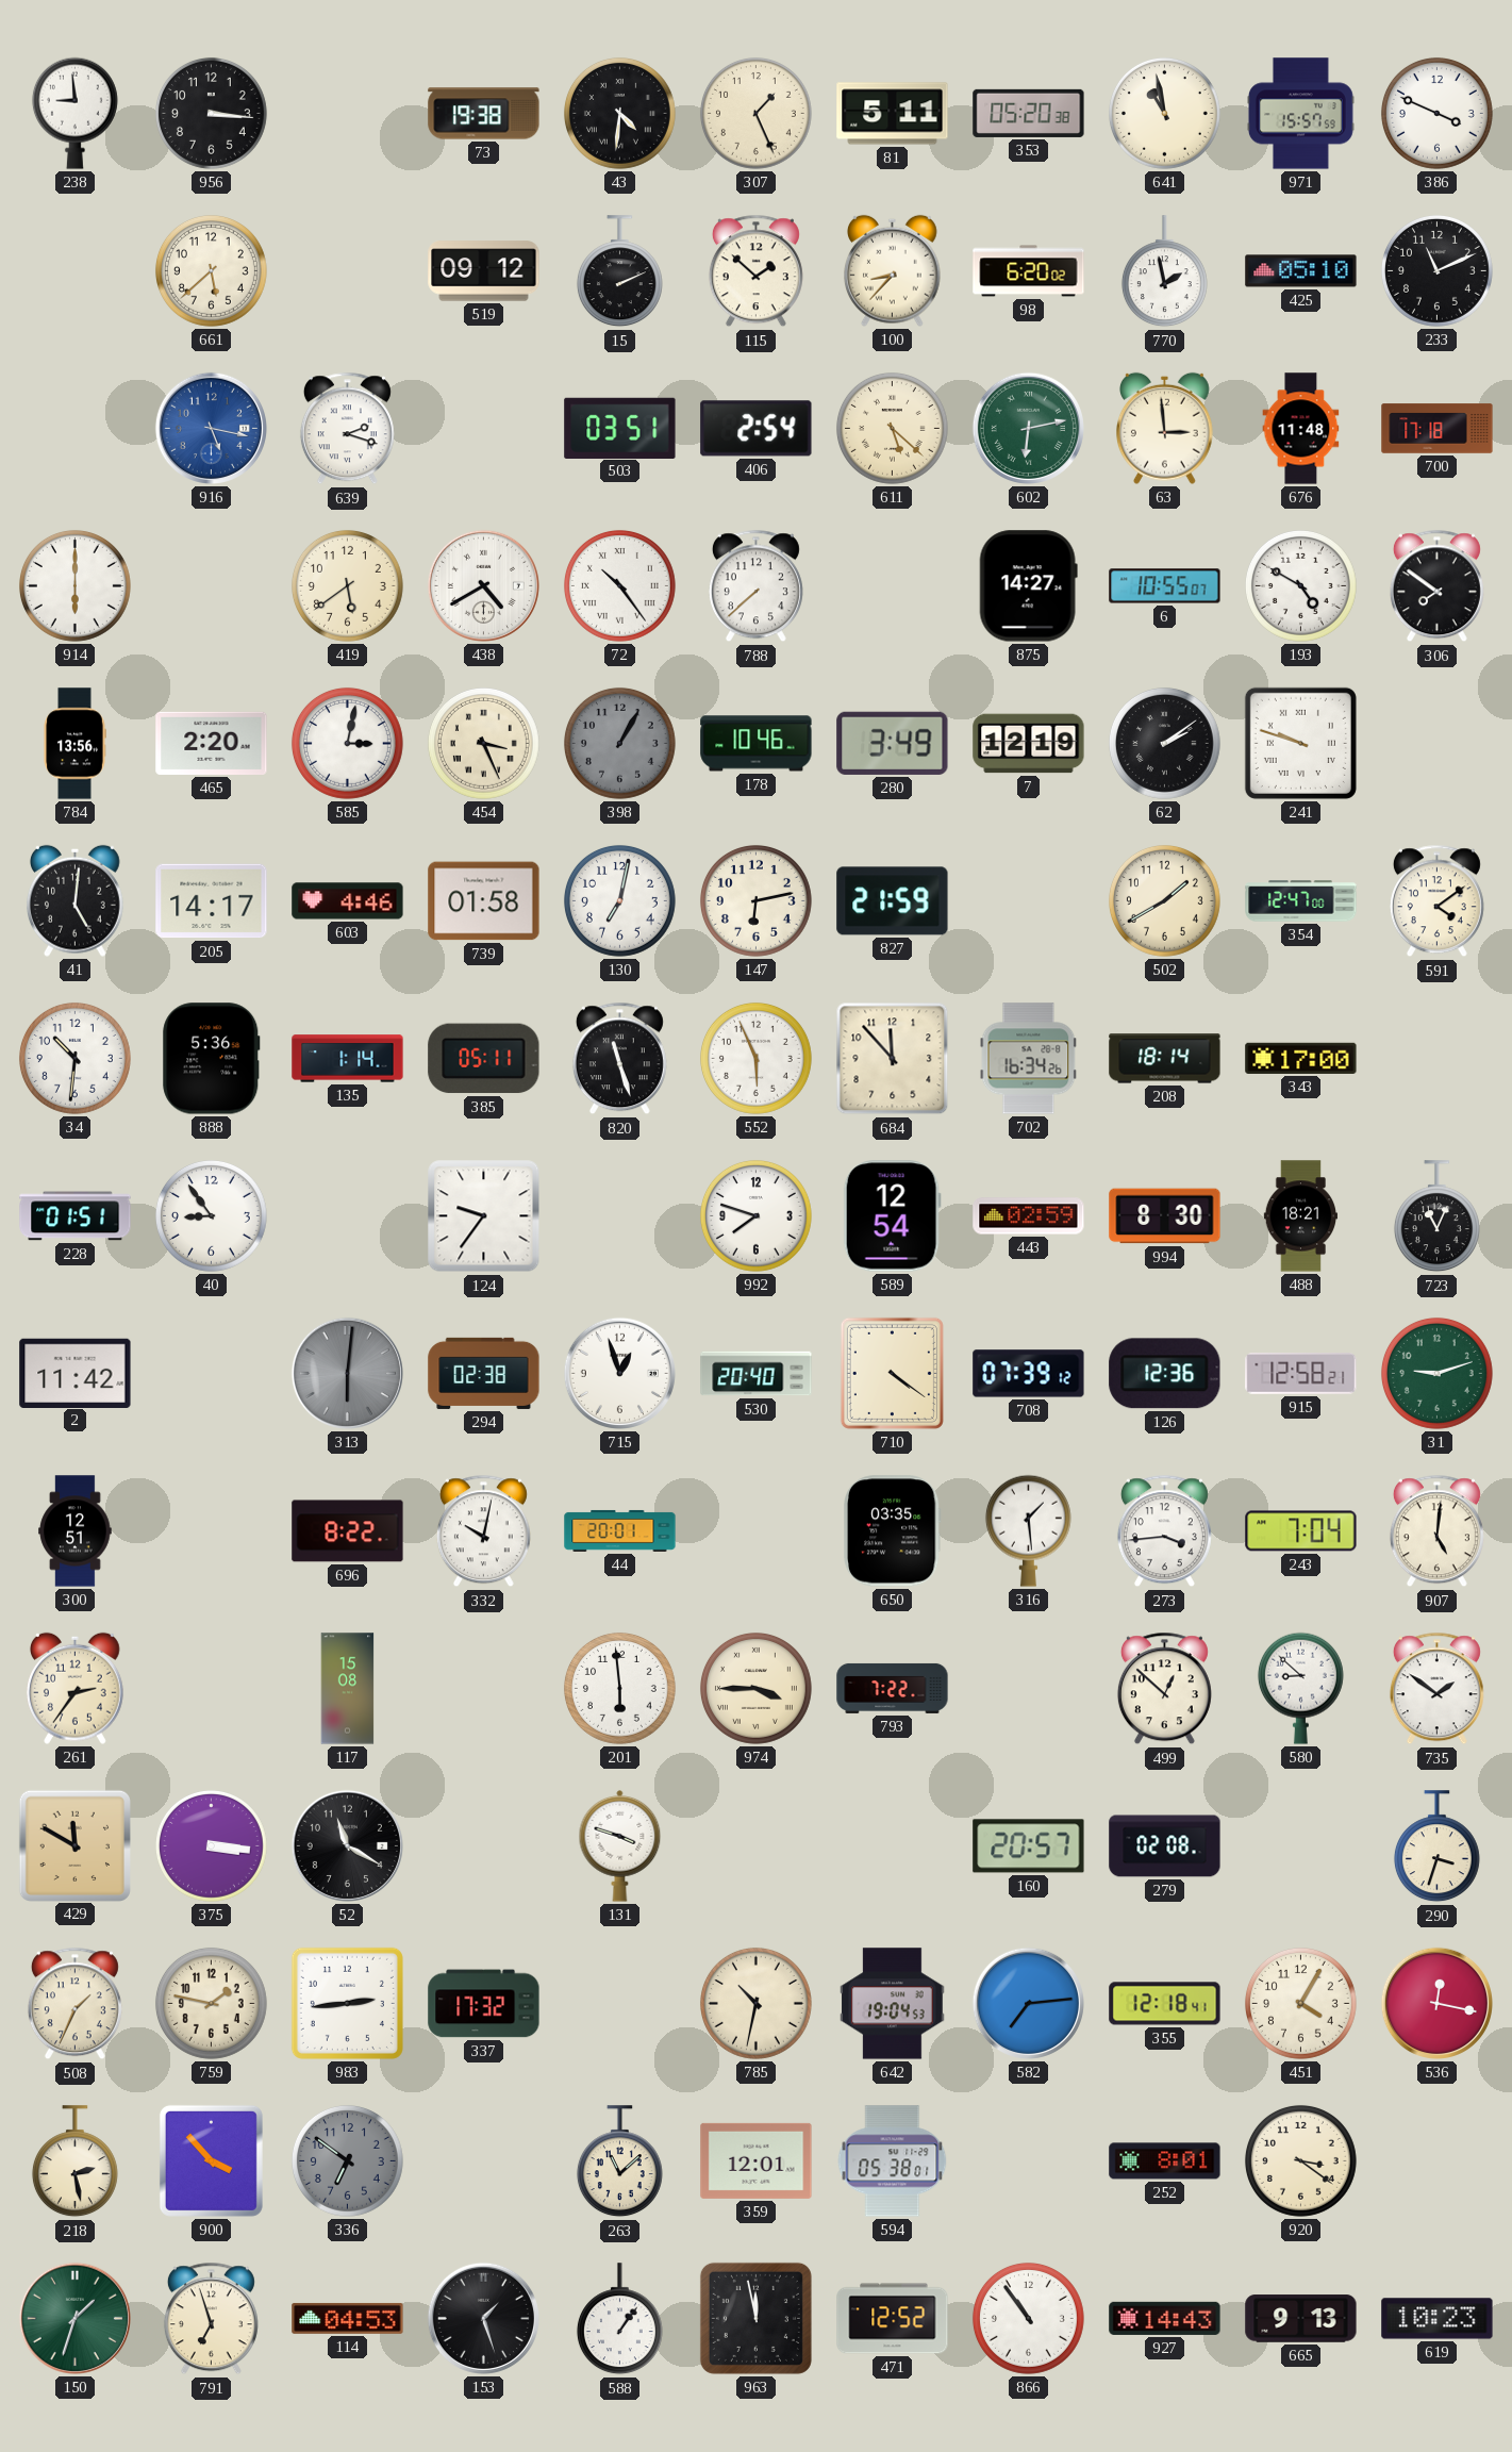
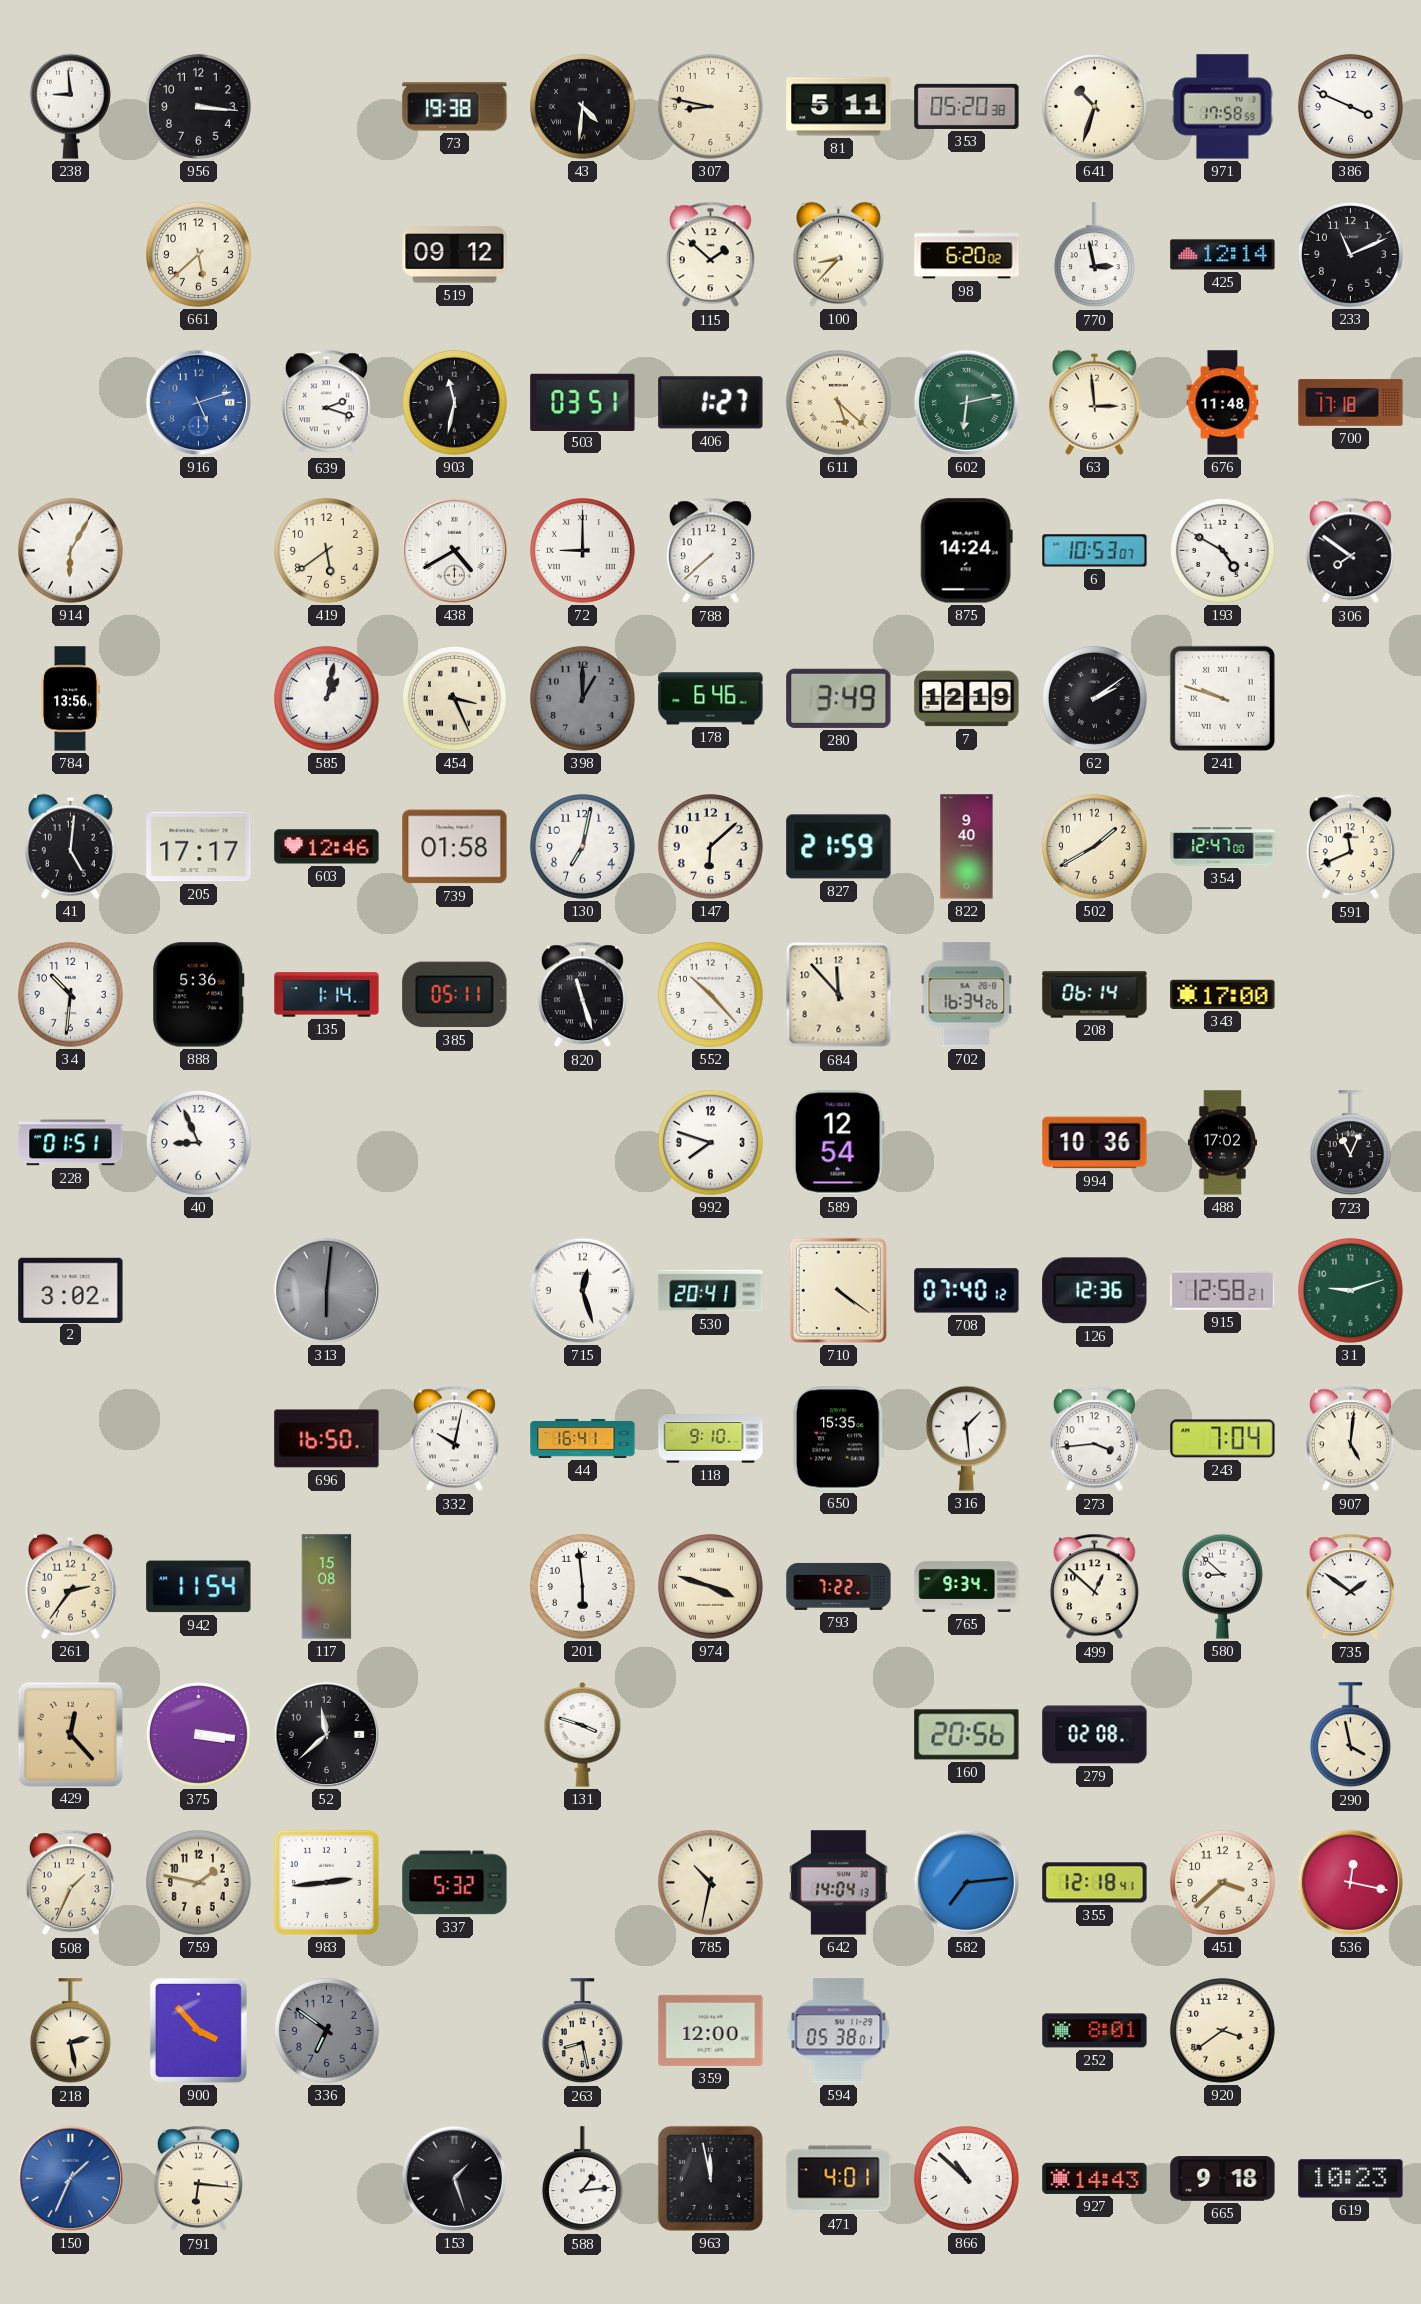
307: 1:26 -> 8:47 (710, 106)
641: 10:58 -> 10:33 (1094, 106)
971: 15:57 -> 17:58 (1223, 107)
15: 2:11 -> none (619, 271)
770: 1:58 -> 2:58 (1094, 255)
425: 05:10 -> 12:14 (1223, 255)
916: 5:17 -> 5:12 (198, 402)
903: none -> 11:32 (454, 402)
406: 2:54 -> 1:27 (711, 403)
914: 6:00 -> 6:05 (70, 550)
72: 10:24 -> 9:00 (582, 550)
875: 14:27 -> 14:24 (966, 551)
6: 10:55 -> 10:53 (1095, 551)
465: 2:20 -> none (212, 743)
585: 3:02 -> 1:02 (326, 698)
398: 1:05 -> 1:00 (582, 698)
178: 10:46 -> 6:46 (711, 699)
205: 14:17 -> 17:17 (199, 847)
603: 4:46 -> 12:46 (327, 847)
147: 6:13 -> 6:08 (710, 846)
822: none -> 9:40 (967, 847)
591: 4:09 -> 11:41 (1350, 847)
552: 5:56 -> 10:23 (710, 994)
208: 18:14 -> 06:14 (1095, 995)
40: 8:54 -> 8:56 (198, 1142)
124: 9:36 -> none (484, 1216)
443: 02:59 -> none (1029, 1216)
994: 8:30 -> 10:36 (1095, 1143)
488: 18:21 -> 17:02 (1222, 1143)
2: 11:42 -> 3:02 (71, 1290)
294: 02:38 -> none (484, 1373)
715: 12:57 -> 12:27 (582, 1290)
530: 20:40 -> 20:41 (711, 1291)
708: 07:39 -> 07:40 (967, 1291)
300: 12:51 -> none (76, 1531)
696: 8:22 -> 16:50 (327, 1439)
44: 20:01 -> 16:41 (583, 1438)
118: none -> 9:10 (711, 1439)
650: 03:35 -> 15:35 (838, 1439)
942: none -> 11:54 (199, 1587)
974: 3:45 -> 3:48 (710, 1586)
765: none -> 9:34 (967, 1586)
429: 11:50 -> 12:23 (70, 1734)
52: 11:20 -> 11:38 (326, 1734)
160: 20:57 -> 20:56 (967, 1735)
290: 3:33 -> 3:58 (1350, 1735)
337: 17:32 -> 5:32 (455, 1883)
642: 19:04 -> 14:04 (839, 1883)
451: 4:05 -> 3:38 (1222, 1882)
263: 11:08 -> 8:28 (582, 2031)
359: 12:01 -> 12:00 (711, 2030)
920: 3:21 -> 3:39 (1222, 2030)
150: 1:33 -> 1:34 (70, 2178)
150 dial: green -> blue (70, 2178)
791: 6:57 -> 6:16 (198, 2179)
114: 04:53 -> none (348, 2318)
588: 1:06 -> 1:14 (582, 2179)
471: 12:52 -> 4:01 (839, 2179)
866: 10:54 -> 10:52 (966, 2178)
665: 9:13 -> 9:18 (1223, 2179)
